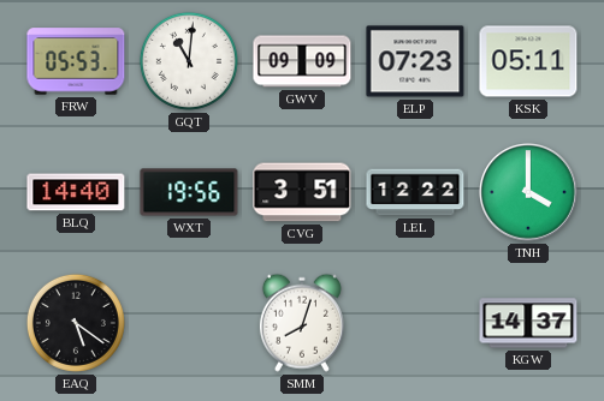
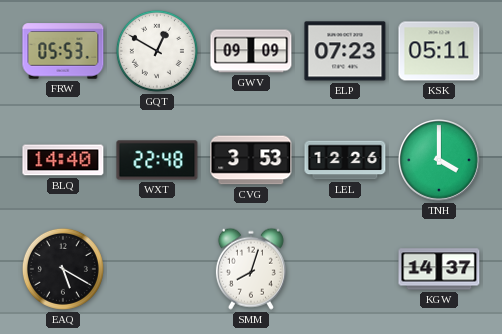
GQT: 11:01 -> 12:50 (157, 51)
WXT: 19:56 -> 22:48 (157, 160)
CVG: 3:51 -> 3:53 (251, 160)
LEL: 12:22 -> 12:26 (345, 160)
EAQ: 5:21 -> 5:20 (63, 269)
